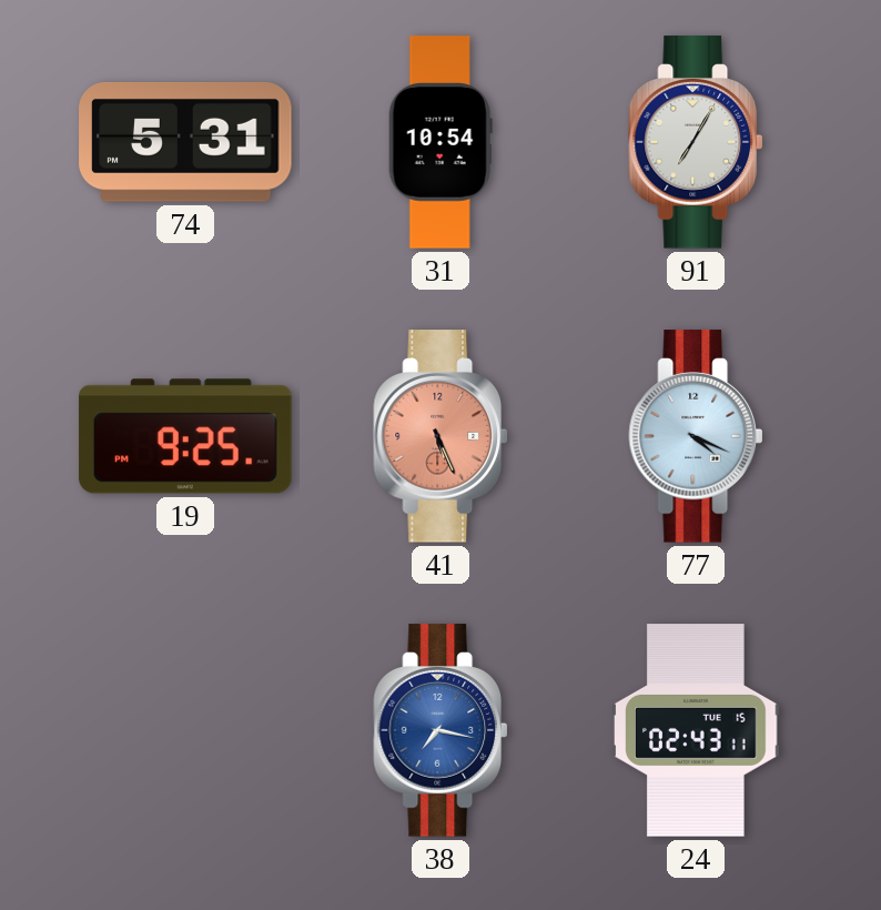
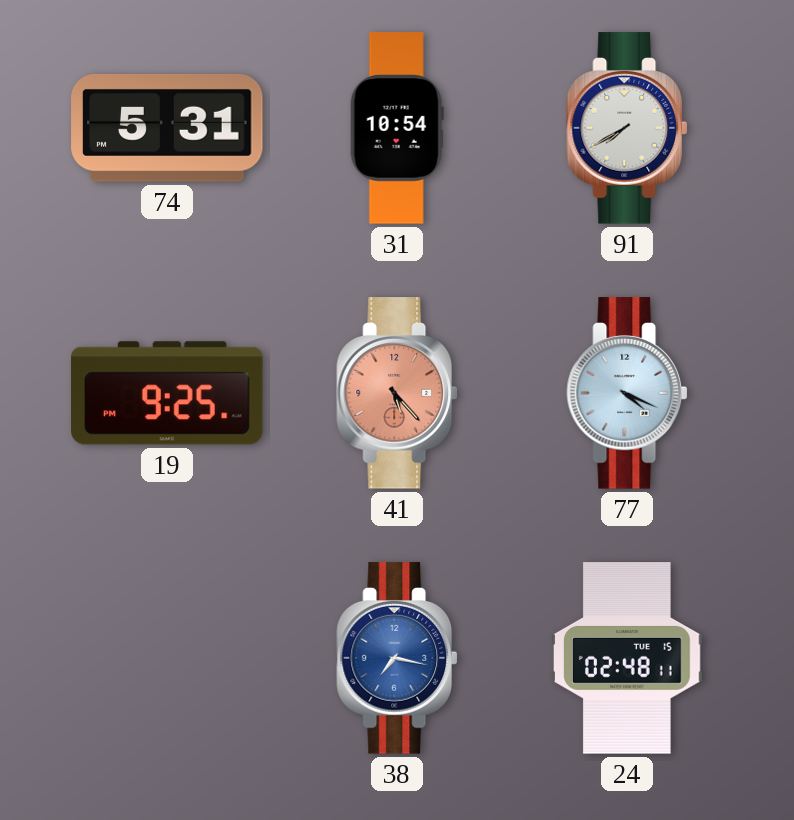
91: 7:05 -> 7:40 (627, 128)
41: 5:26 -> 5:23 (397, 393)
24: 02:43 -> 02:48 (628, 658)
